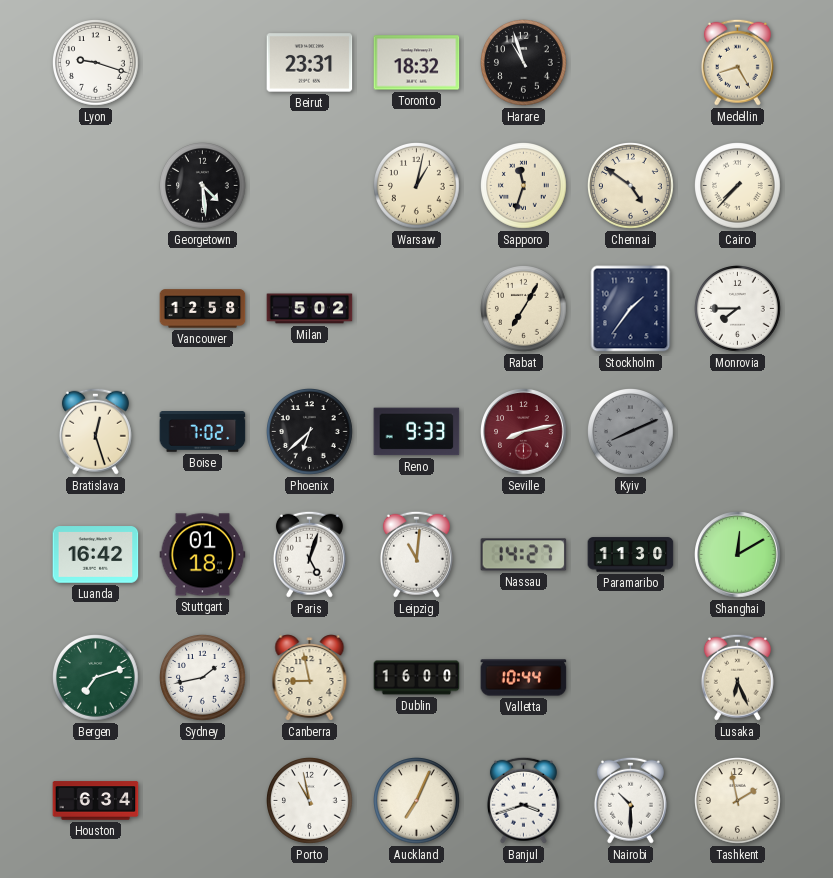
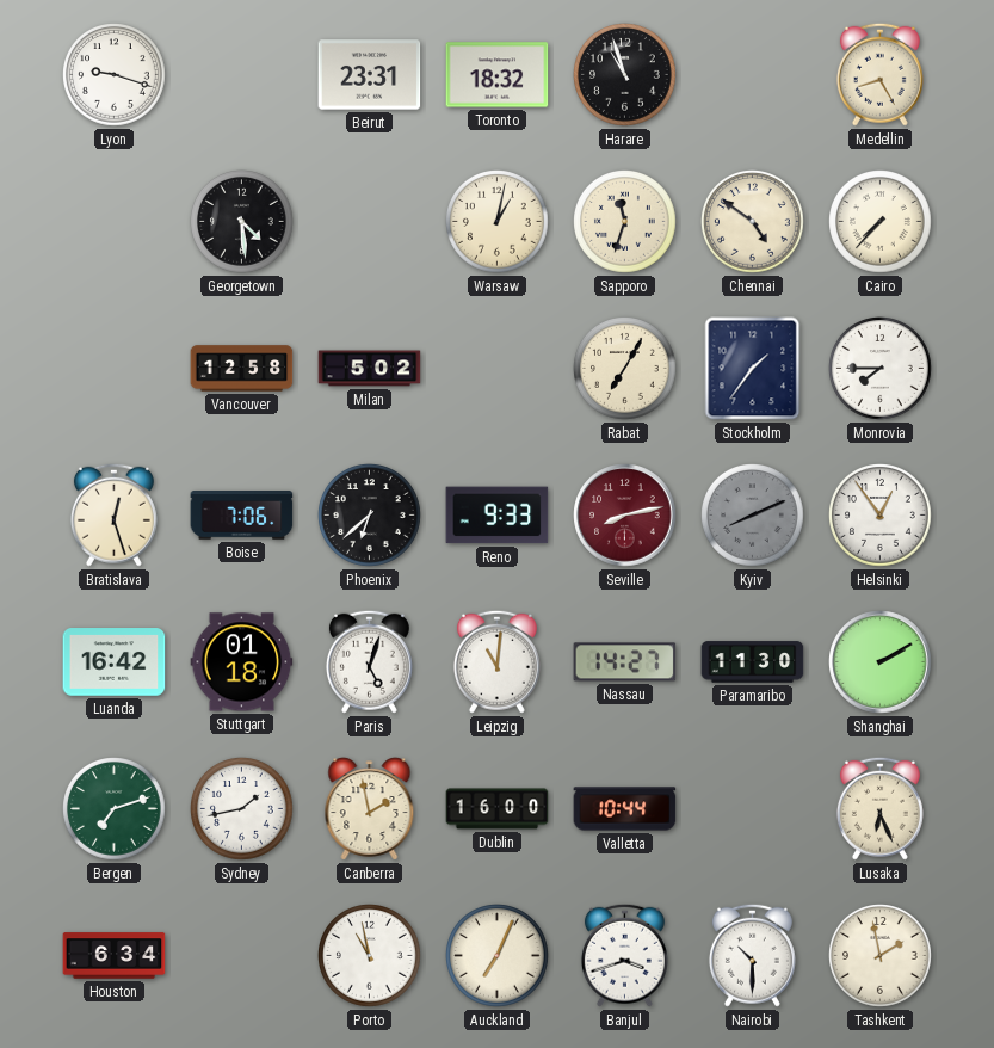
Boise: 7:02 -> 7:06 (242, 516)
Helsinki: none -> 12:54 (881, 516)
Shanghai: 12:10 -> 2:10 (881, 662)
Canberra: 8:58 -> 1:58 (370, 809)
